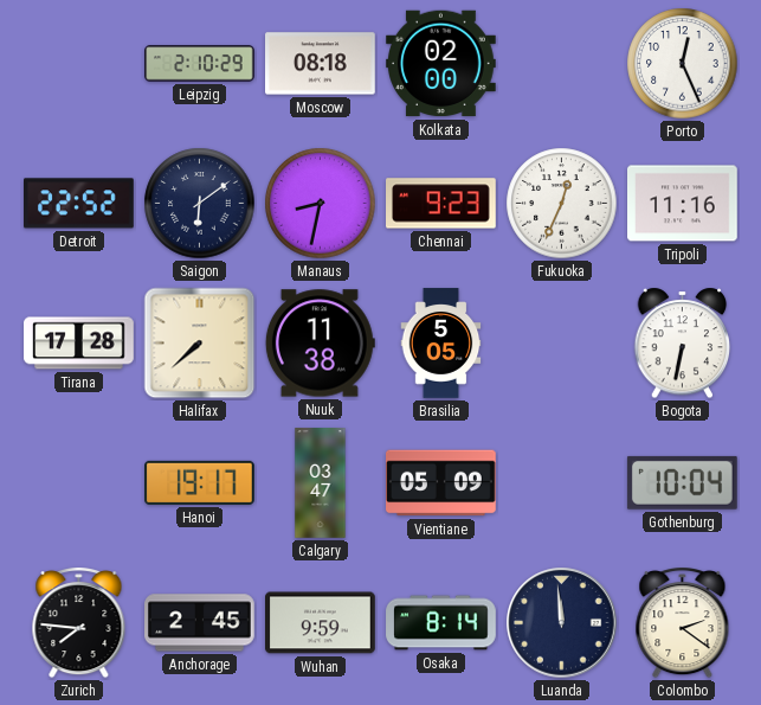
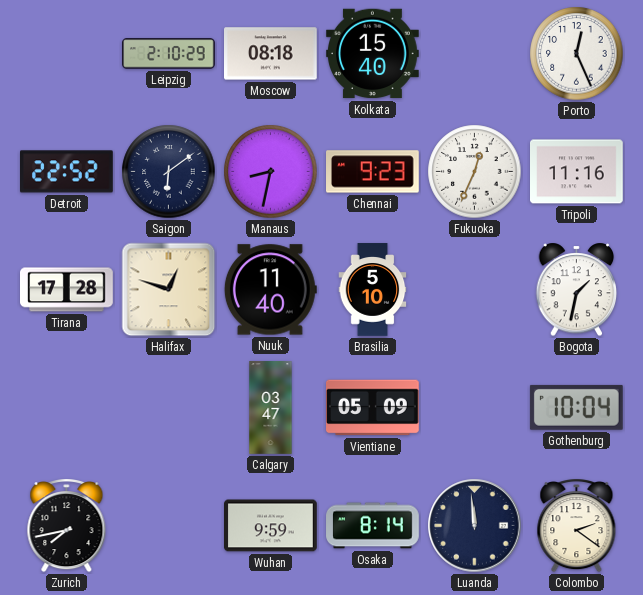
Kolkata: 02:00 -> 15:40 (373, 54)
Halifax: 7:38 -> 12:48 (169, 290)
Nuuk: 11:38 -> 11:40 (270, 290)
Brasilia: 5:05 -> 5:10 (373, 290)
Bogota: 6:32 -> 1:32 (577, 290)
Hanoi: 19:17 -> none (200, 482)
Zurich: 7:46 -> 7:43 (67, 526)
Anchorage: 2:45 -> none (200, 623)
